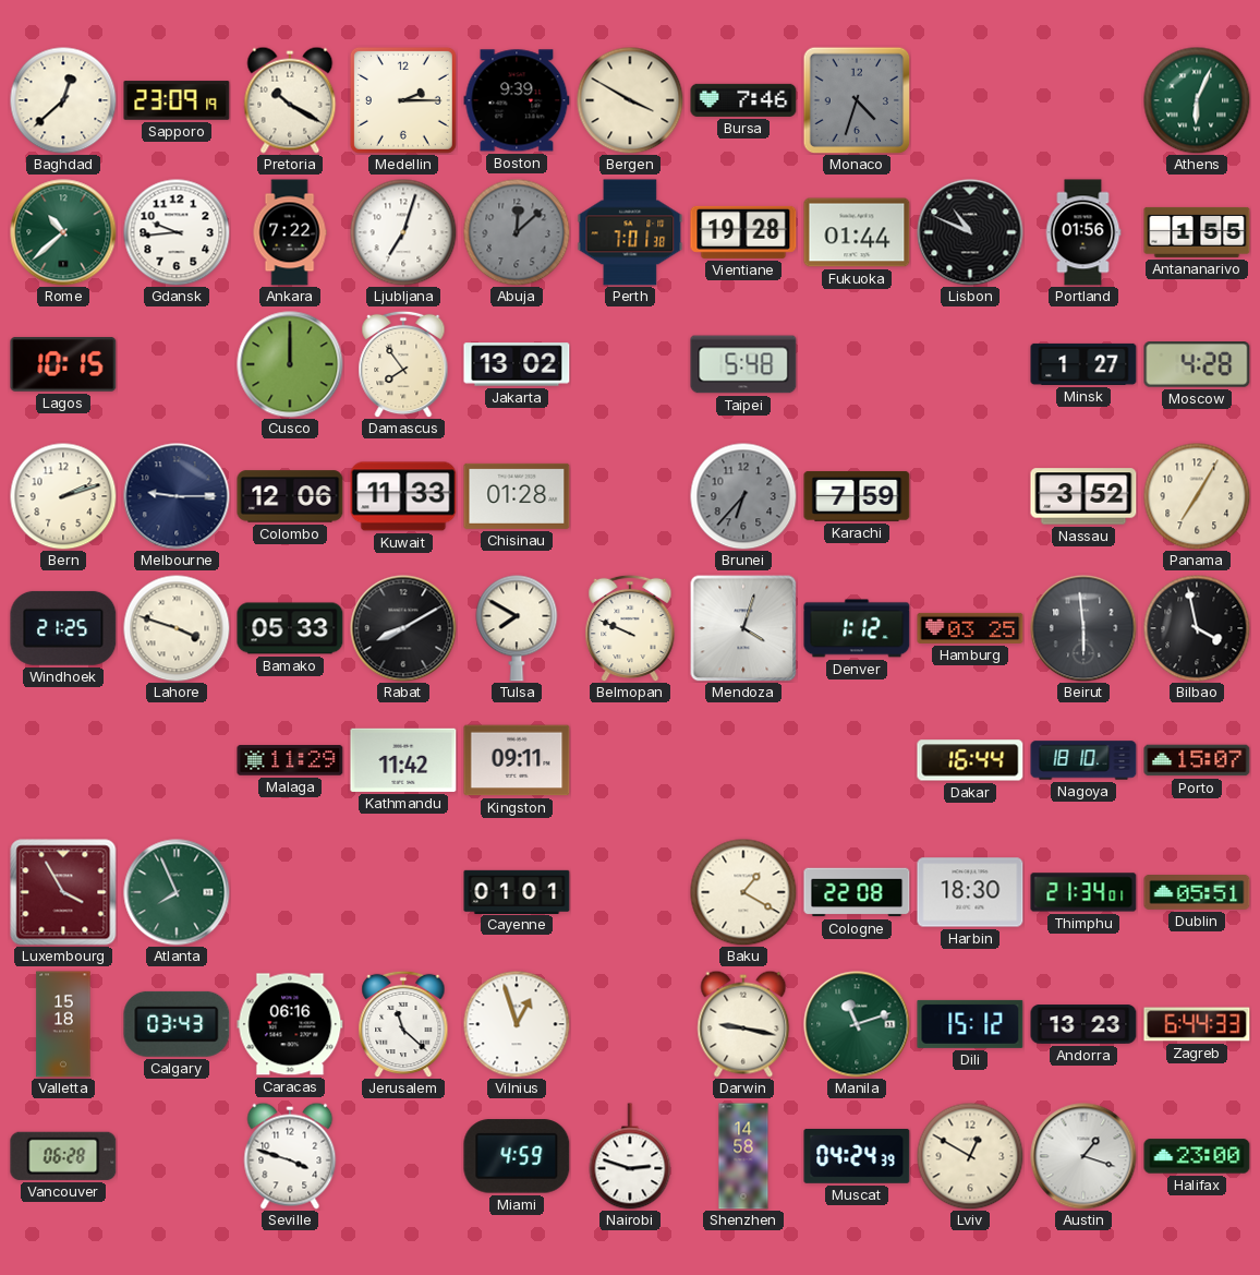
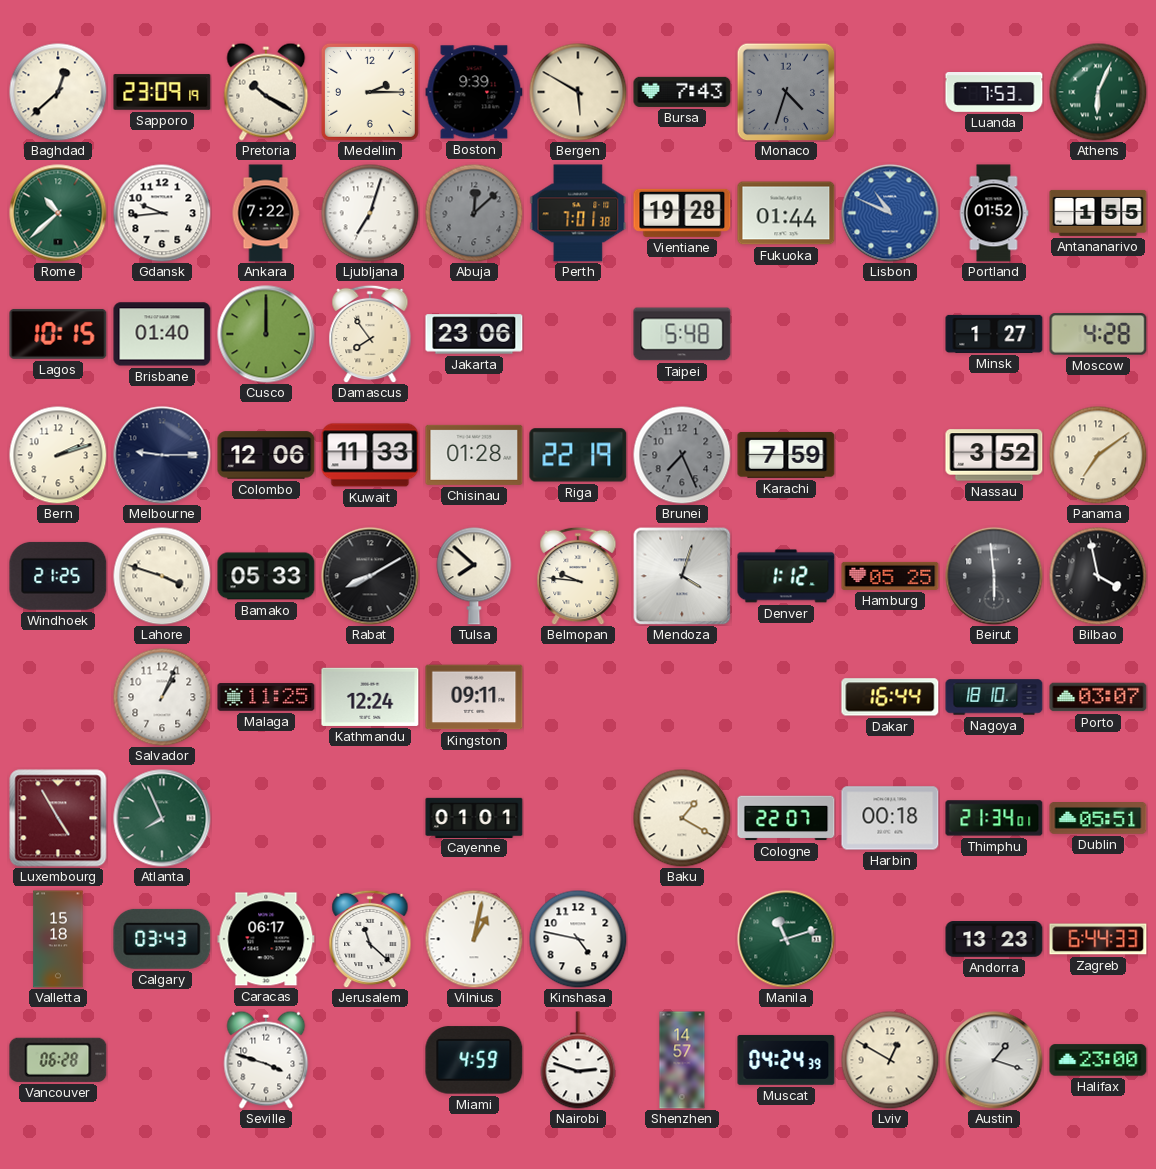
Bergen: 3:50 -> 5:50 (578, 92)
Bursa: 7:46 -> 7:43 (682, 92)
Luanda: none -> 7:53 (994, 93)
Lisbon dial: black -> blue (890, 213)
Portland: 01:56 -> 01:52 (994, 213)
Brisbane: none -> 01:40 (162, 334)
Jakarta: 13:02 -> 23:06 (474, 334)
Riga: none -> 22:19 (578, 455)
Brunei: 6:37 -> 7:26 (682, 455)
Panama: 7:05 -> 7:09 (1098, 455)
Tulsa: 7:50 -> 7:52 (474, 576)
Belmopan: 9:49 -> 9:46 (578, 576)
Hamburg: 03:25 -> 05:25 (890, 576)
Salvador: none -> 1:04 (162, 697)
Malaga: 11:29 -> 11:25 (266, 697)
Kathmandu: 11:42 -> 12:24 (370, 697)
Porto: 15:07 -> 03:07 (1098, 697)
Luxembourg: 3:55 -> 4:55 (58, 818)
Cologne: 22:08 -> 22:07 (786, 818)
Harbin: 18:30 -> 00:18 (890, 818)
Caracas: 06:16 -> 06:17 (266, 939)
Vilnius: 12:57 -> 1:02 (474, 939)
Kinshasa: none -> 4:47 (578, 939)
Darwin: 9:17 -> none (743, 1024)
Dili: 15:12 -> none (970, 1024)
Shenzhen: 14:58 -> 14:57 (682, 1060)
